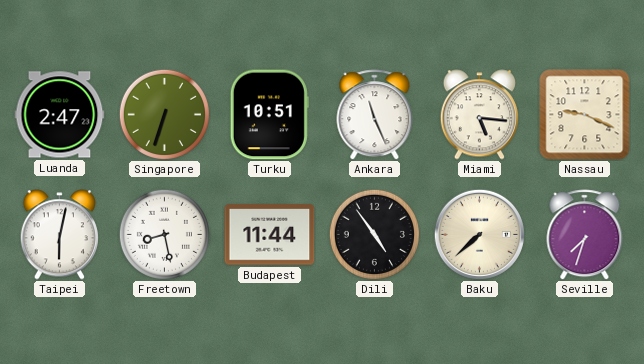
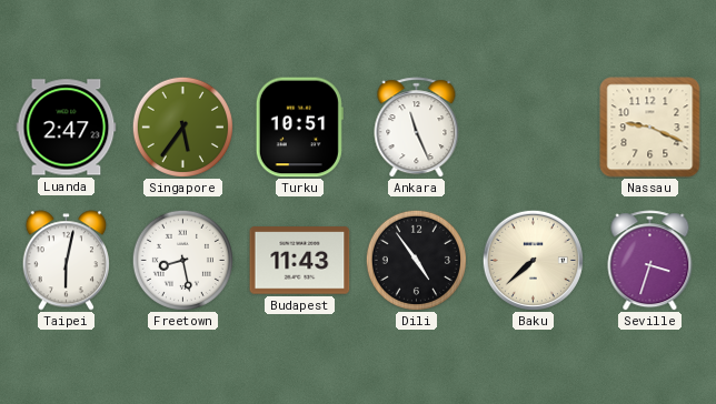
Singapore: 6:33 -> 5:36 (182, 127)
Miami: 5:16 -> none (479, 115)
Budapest: 11:44 -> 11:43 (300, 261)
Seville: 7:33 -> 3:33 (650, 261)
